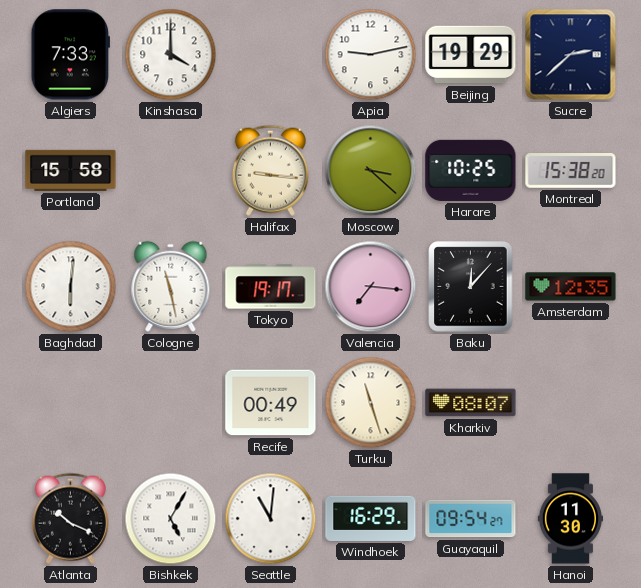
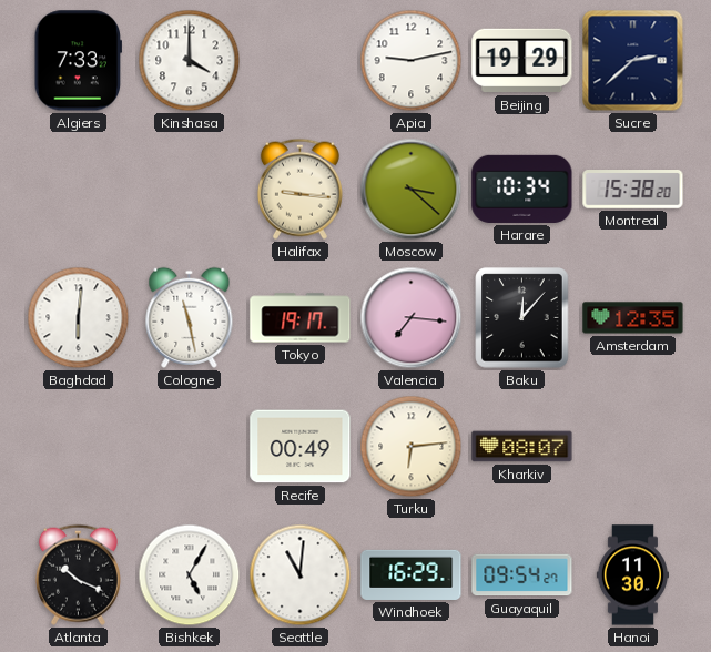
Portland: 15:58 -> none (71, 170)
Harare: 10:25 -> 10:34 (522, 189)
Turku: 11:27 -> 6:14 (412, 447)
